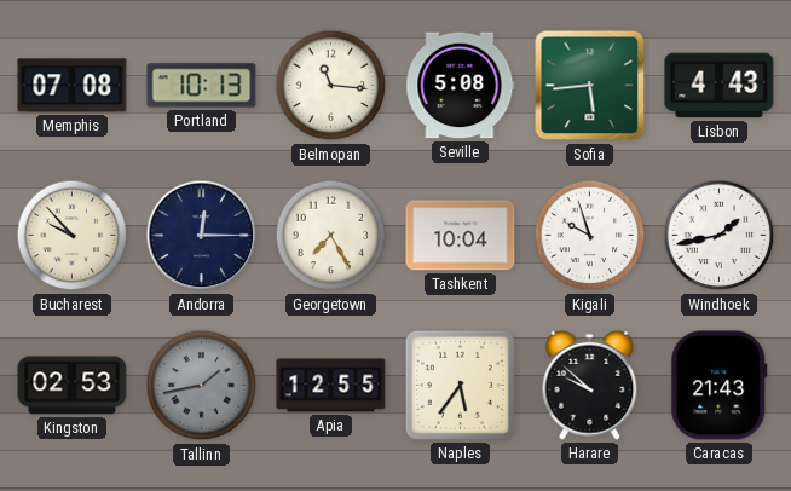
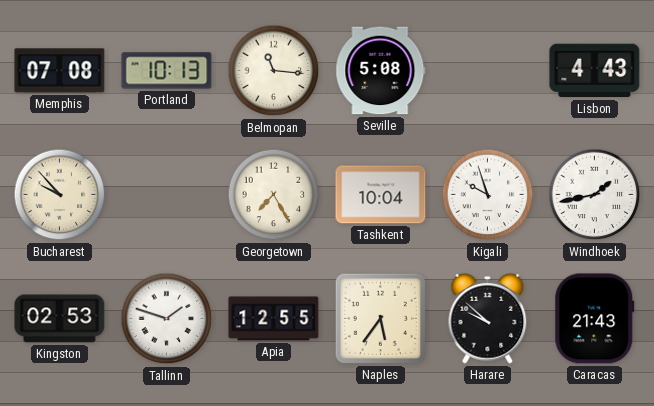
Sofia: 5:44 -> none (590, 86)
Andorra: 12:15 -> none (202, 236)
Tallinn: 1:43 -> 1:48 (167, 319)
Tallinn dial: grey -> white (167, 319)
